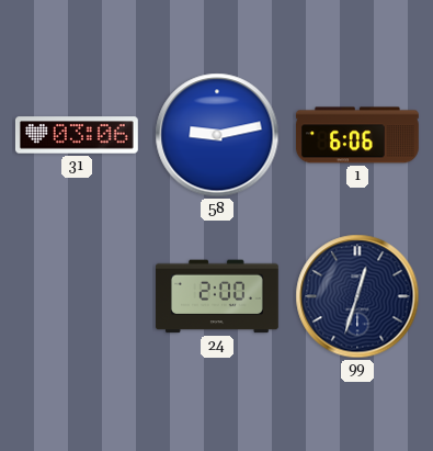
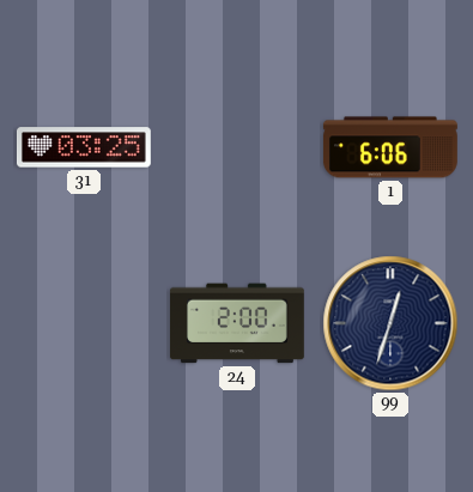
31: 03:06 -> 03:25 (84, 147)
58: 9:13 -> none (217, 135)
